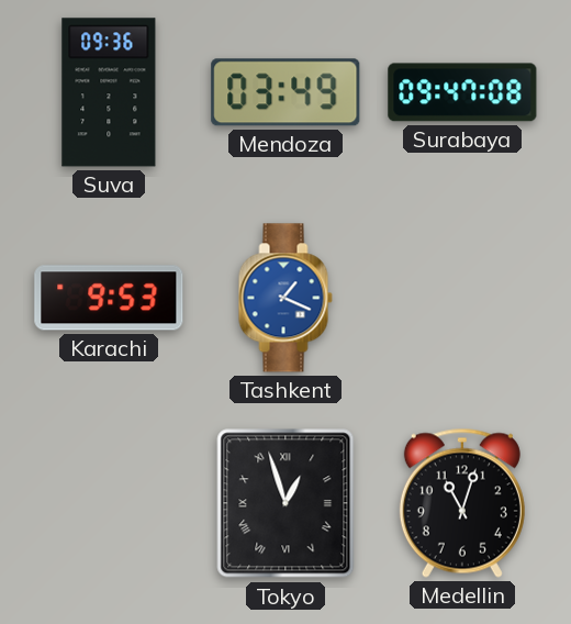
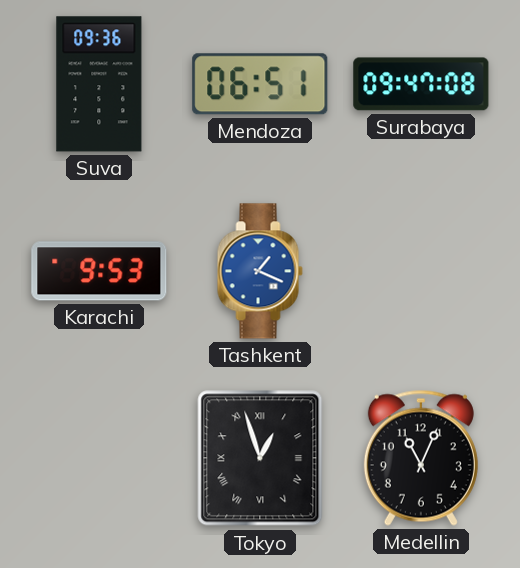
Mendoza: 03:49 -> 06:51 (260, 84)
Medellin: 11:03 -> 11:04 (421, 458)
